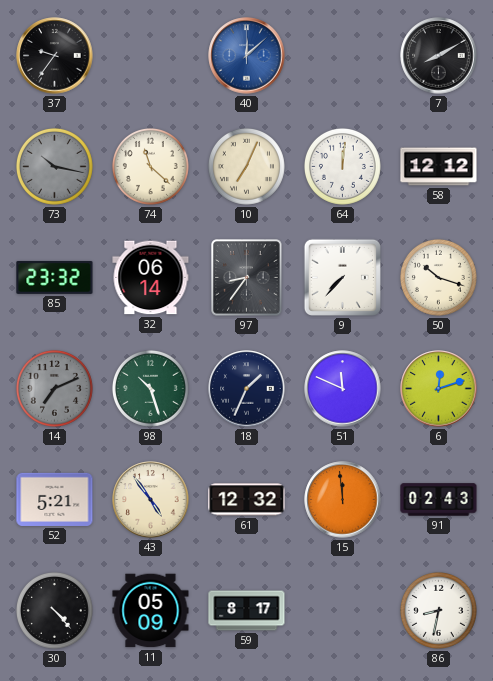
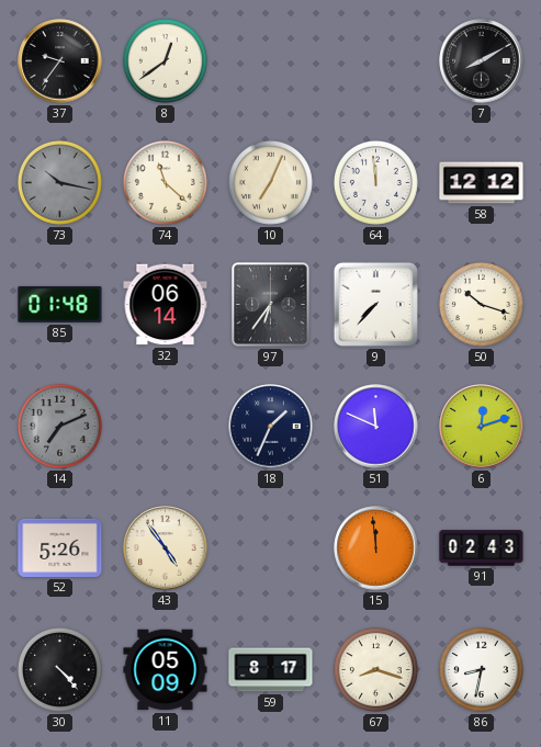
8: none -> 12:39 (165, 60)
40: 12:08 -> none (247, 56)
64: 12:01 -> 11:59 (375, 182)
85: 23:32 -> 01:48 (60, 305)
97: 8:36 -> 6:36 (271, 305)
98: 10:27 -> none (150, 388)
52: 5:21 -> 5:26 (60, 547)
61: 12:32 -> none (247, 500)
67: none -> 8:18 (375, 669)
